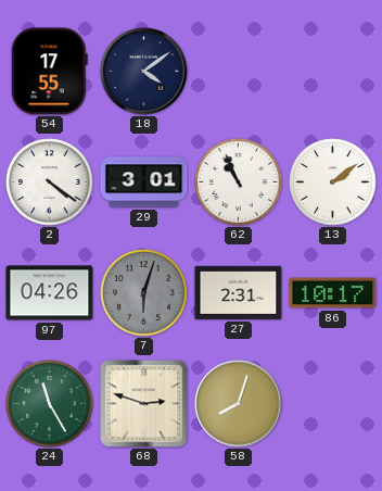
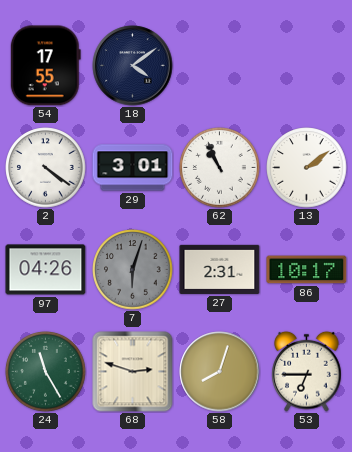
53: none -> 6:45 (307, 371)
